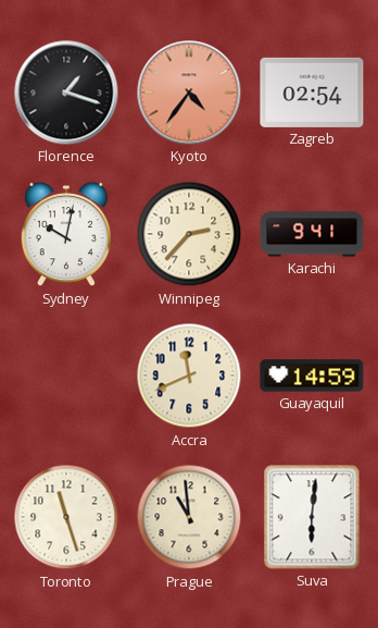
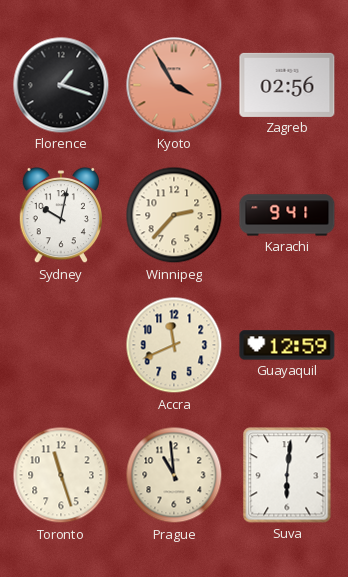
Kyoto: 4:36 -> 3:55 (174, 85)
Zagreb: 02:54 -> 02:56 (287, 85)
Guayaquil: 14:59 -> 12:59 (287, 345)
